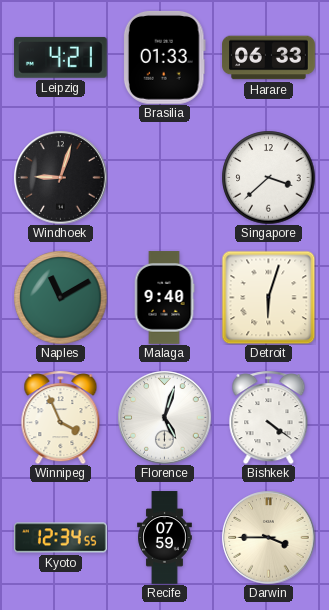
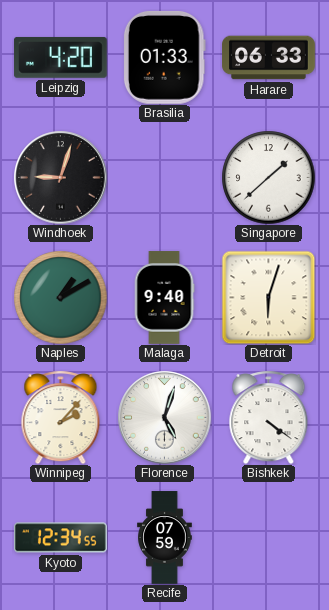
Leipzig: 4:21 -> 4:20 (60, 57)
Singapore: 3:38 -> 1:38 (268, 177)
Naples: 11:10 -> 1:10 (60, 297)
Winnipeg: 3:56 -> 2:07 (61, 418)
Darwin: 3:45 -> none (268, 537)
